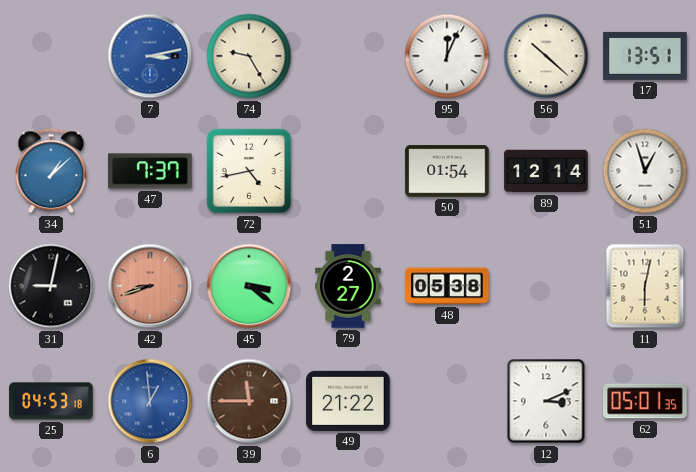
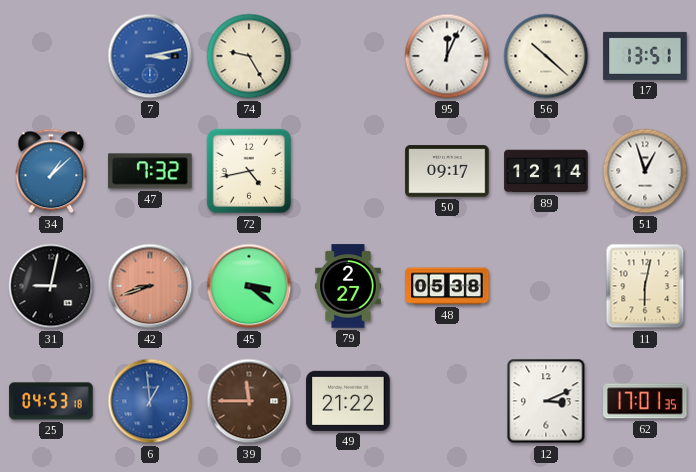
47: 7:37 -> 7:32 (150, 171)
50: 01:54 -> 09:17 (447, 171)
62: 05:01 -> 17:01 (645, 401)
